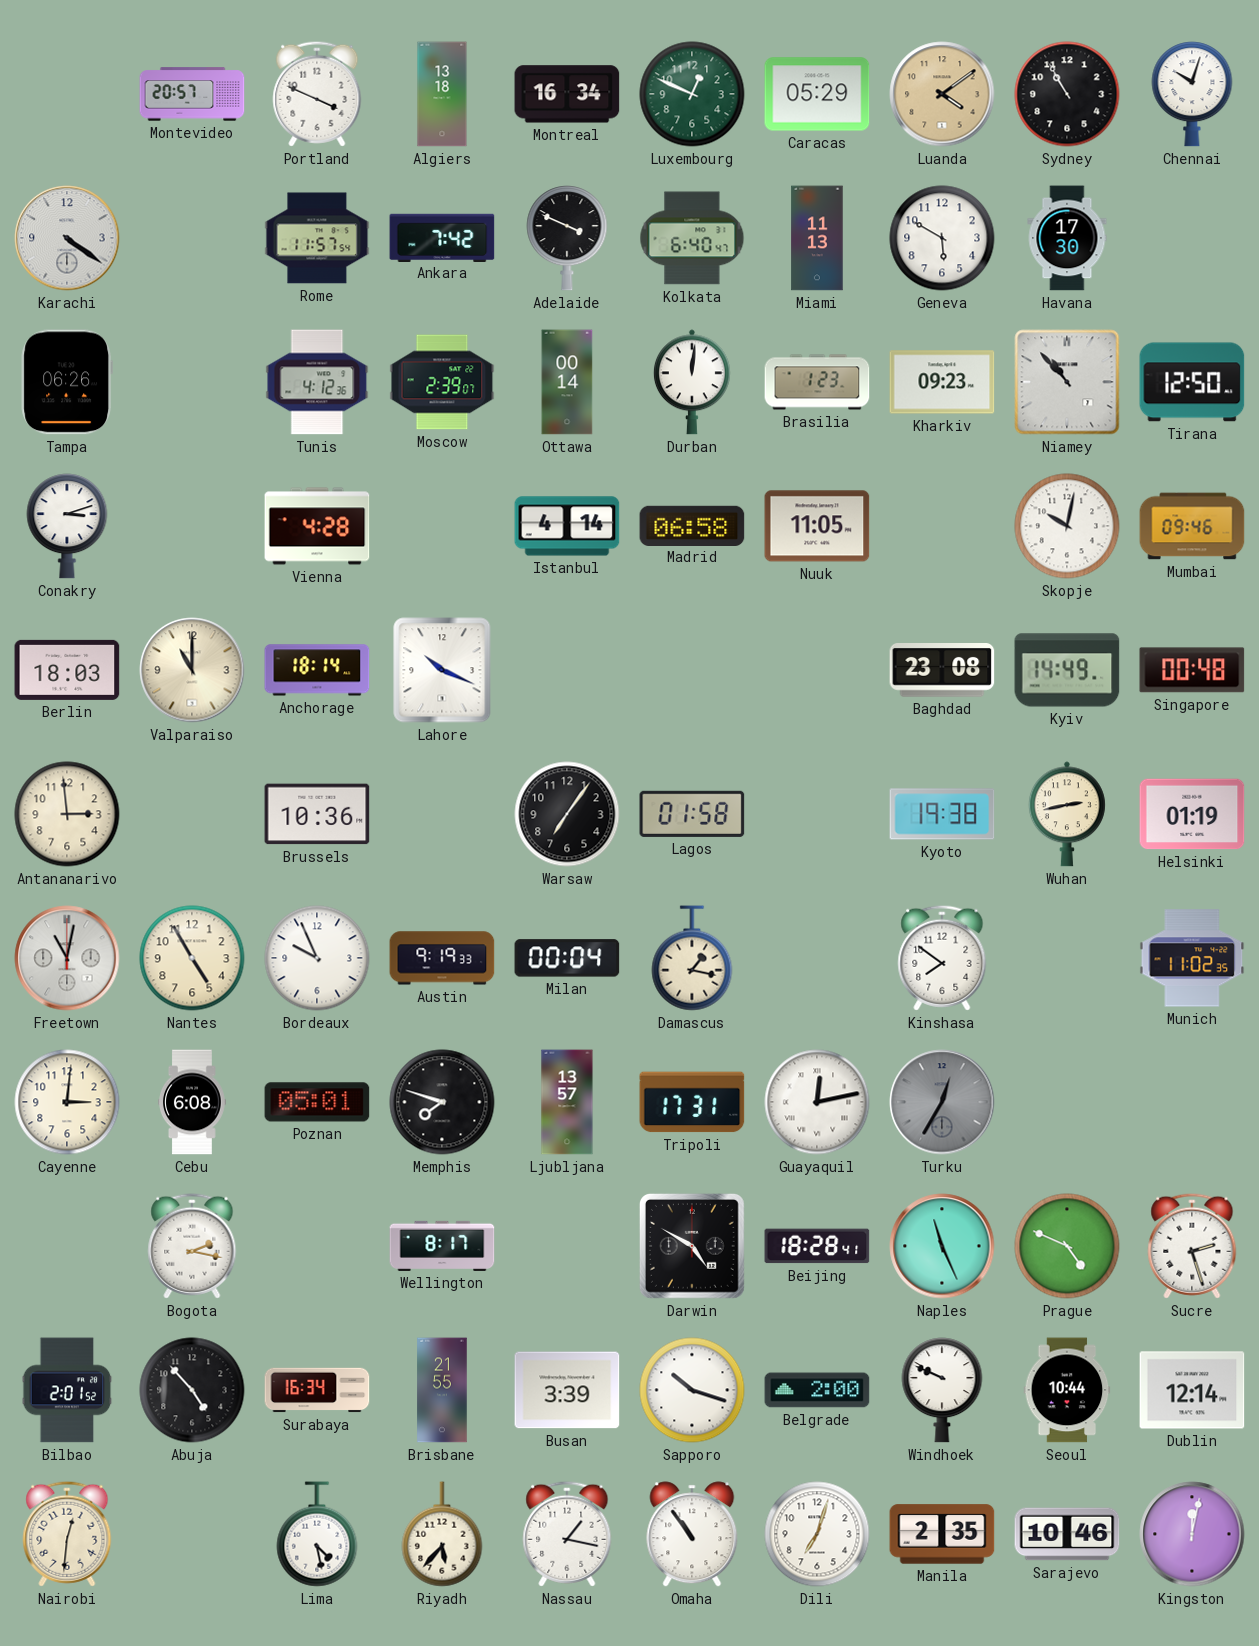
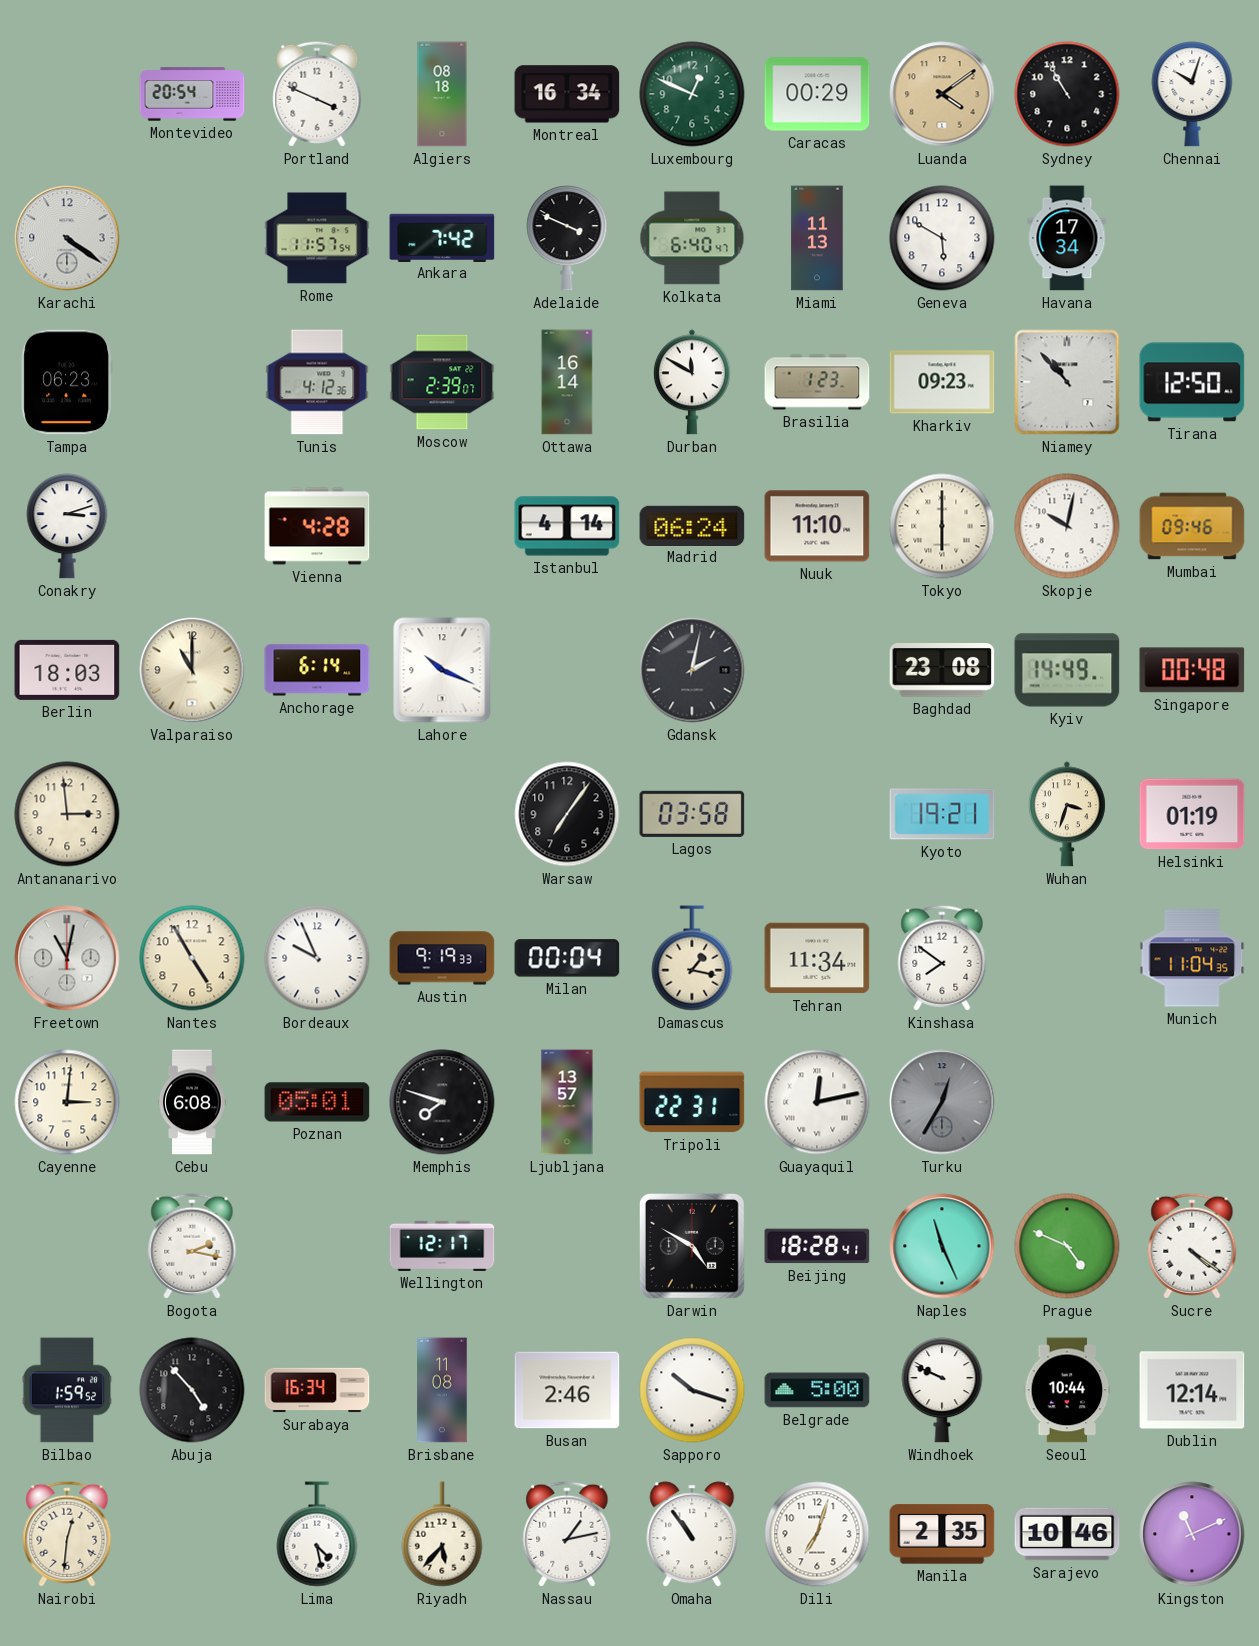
Montevideo: 20:57 -> 20:54 (192, 94)
Algiers: 13:18 -> 08:18 (442, 94)
Caracas: 05:29 -> 00:29 (817, 94)
Havana: 17:30 -> 17:34 (1067, 238)
Tampa: 06:26 -> 06:23 (67, 382)
Ottawa: 00:14 -> 16:14 (567, 382)
Durban: 12:01 -> 11:50 (692, 382)
Madrid: 06:58 -> 06:24 (692, 525)
Nuuk: 11:05 -> 11:10 (817, 526)
Tokyo: none -> 6:00 (942, 526)
Anchorage: 18:14 -> 6:14 (317, 670)
Gdansk: none -> 2:02 (692, 670)
Brussels: 10:36 -> none (317, 814)
Lagos: 01:58 -> 03:58 (692, 814)
Kyoto: 19:38 -> 19:21 (942, 814)
Wuhan: 2:43 -> 3:33 (1067, 814)
Tehran: none -> 11:34 (817, 958)
Munich: 11:02 -> 11:04 (1192, 958)
Tripoli: 17:31 -> 22:31 (692, 1102)
Wellington: 8:17 -> 12:17 (442, 1246)
Sucre: 2:27 -> 4:21 (1192, 1246)
Bilbao: 2:01 -> 1:59 (67, 1390)
Brisbane: 21:55 -> 11:08 (442, 1390)
Busan: 3:39 -> 2:46 (567, 1390)
Belgrade: 2:00 -> 5:00 (817, 1390)
Nassau: 1:17 -> 1:13 (567, 1534)
Kingston: 12:02 -> 11:11 (1192, 1534)
